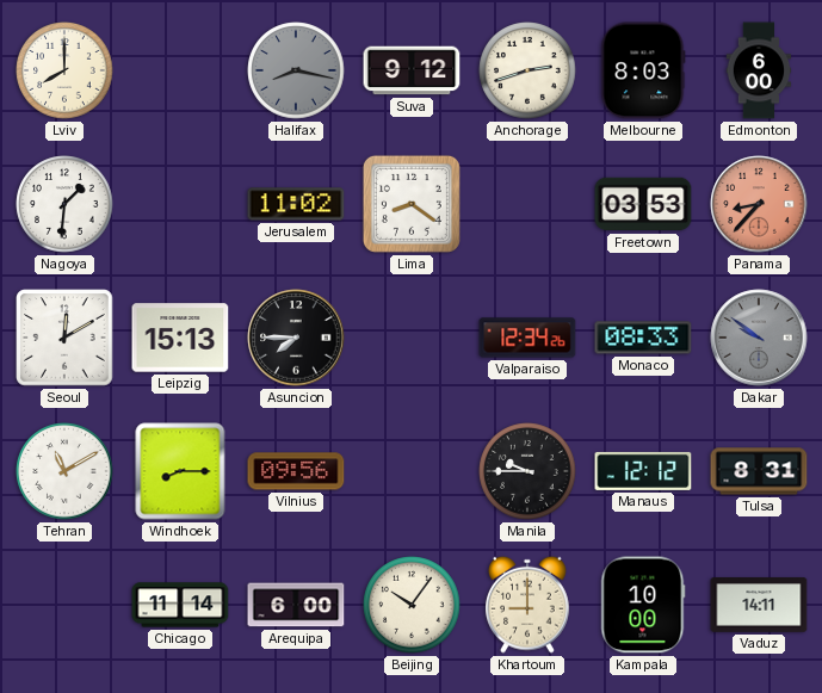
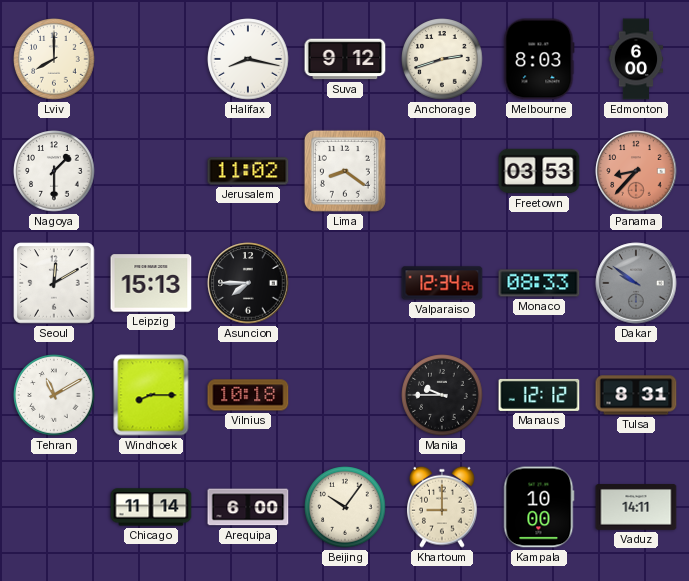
Halifax dial: grey -> white (248, 59)
Nagoya: 1:31 -> 1:30 (54, 171)
Vilnius: 09:56 -> 10:18 (248, 395)
